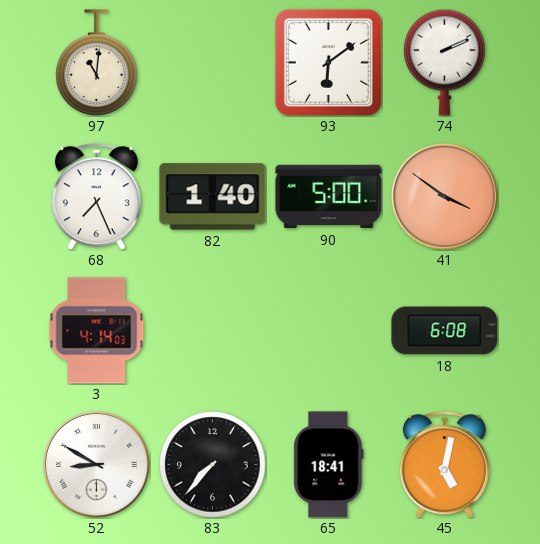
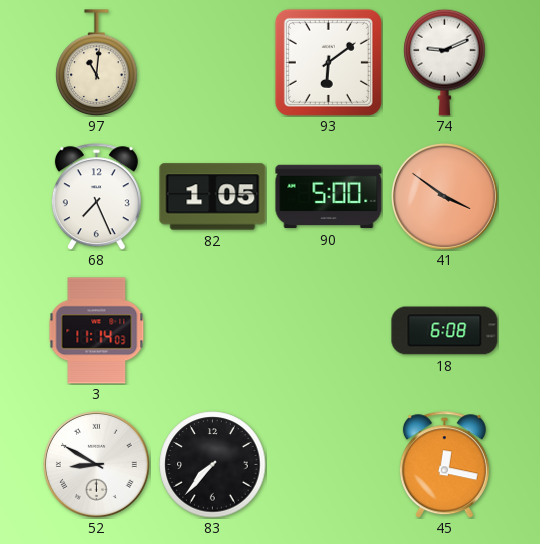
74: 2:11 -> 9:11 (445, 62)
82: 1:40 -> 1:05 (213, 197)
3: 4:14 -> 11:14 (97, 331)
65: 18:41 -> none (329, 465)
45: 5:02 -> 12:17 (444, 465)
